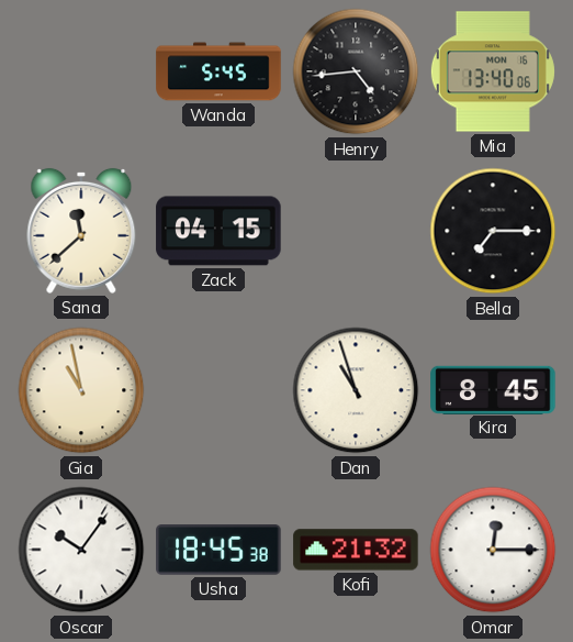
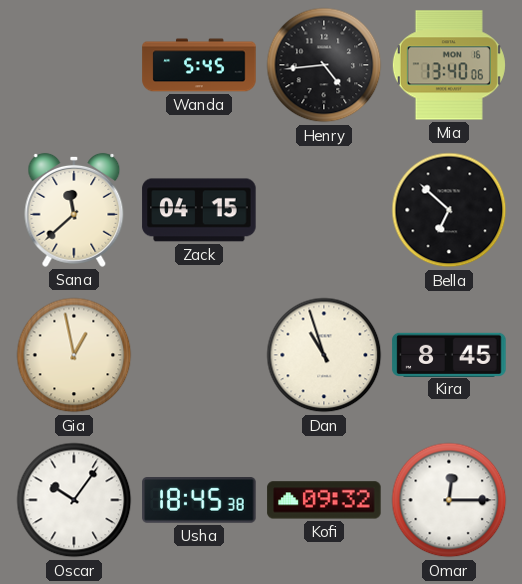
Bella: 7:15 -> 6:52 (449, 210)
Gia: 10:58 -> 12:58 (74, 355)
Kofi: 21:32 -> 09:32 (324, 500)
